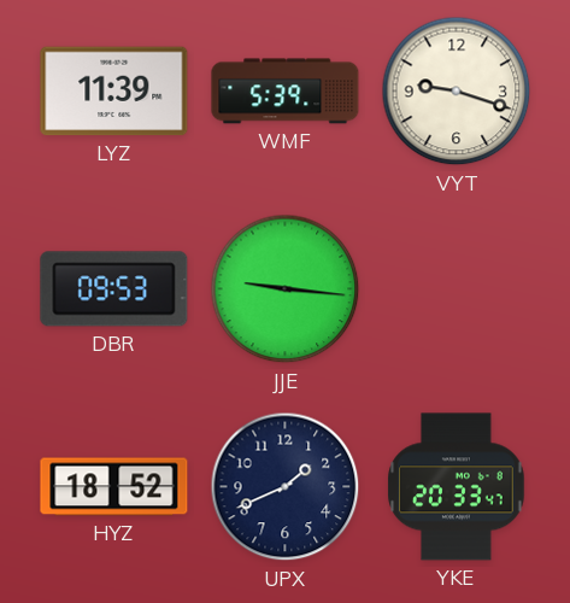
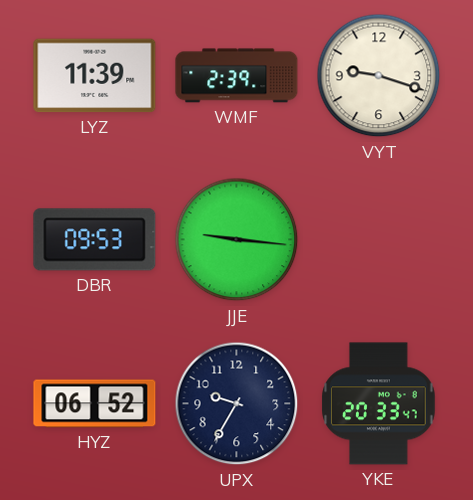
WMF: 5:39 -> 2:39 (237, 76)
HYZ: 18:52 -> 06:52 (95, 404)
UPX: 1:41 -> 9:35 (237, 404)
